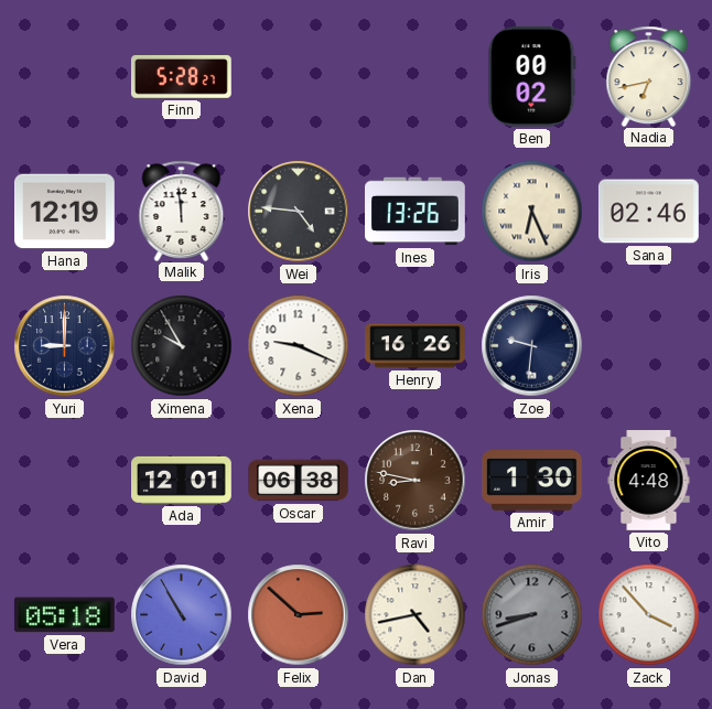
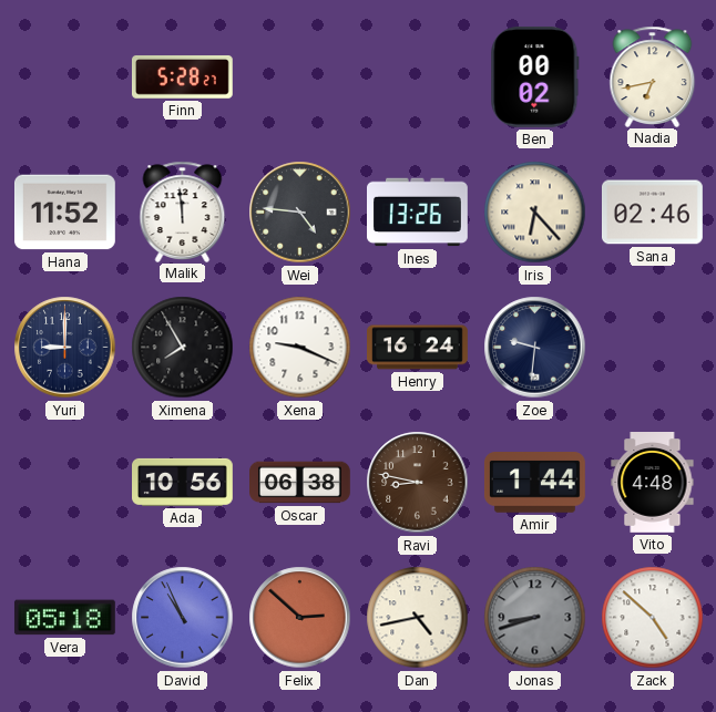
Hana: 12:19 -> 11:52 (65, 213)
Iris: 6:26 -> 6:23 (535, 213)
Ximena: 9:55 -> 7:55 (183, 348)
Henry: 16:26 -> 16:24 (418, 348)
Ada: 12:01 -> 10:56 (183, 482)
Amir: 1:30 -> 1:44 (534, 483)
David: 10:55 -> 10:56 (183, 618)
Zack: 3:53 -> 4:52 (653, 618)
